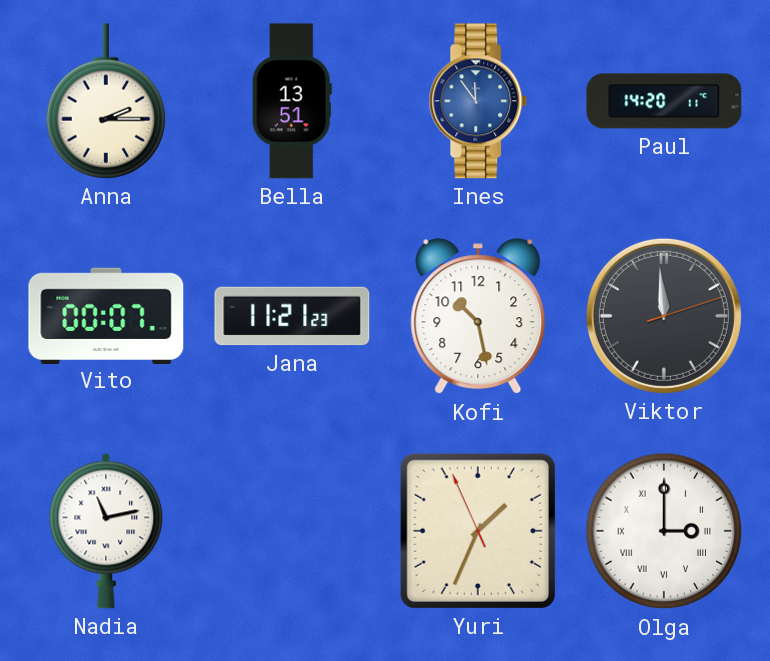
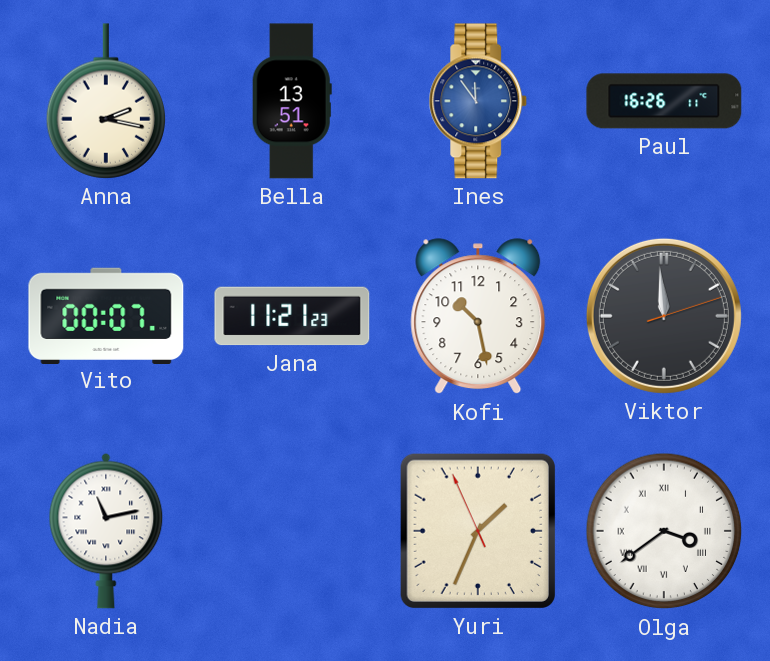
Anna: 2:15 -> 2:17 (105, 101)
Paul: 14:20 -> 16:26 (664, 101)
Olga: 3:00 -> 3:39 (664, 531)
